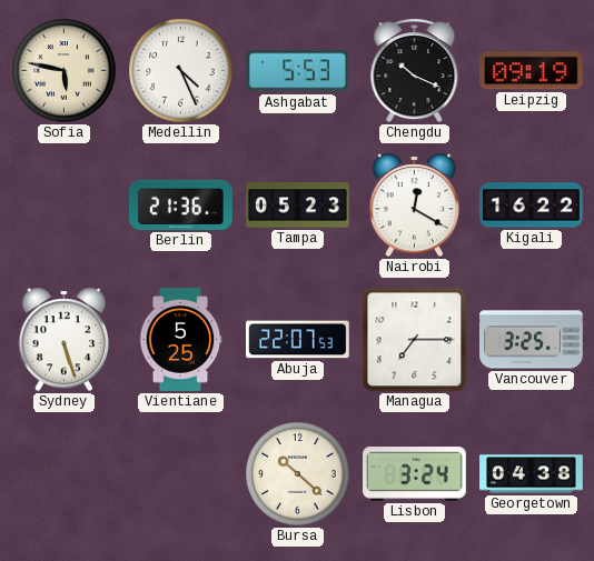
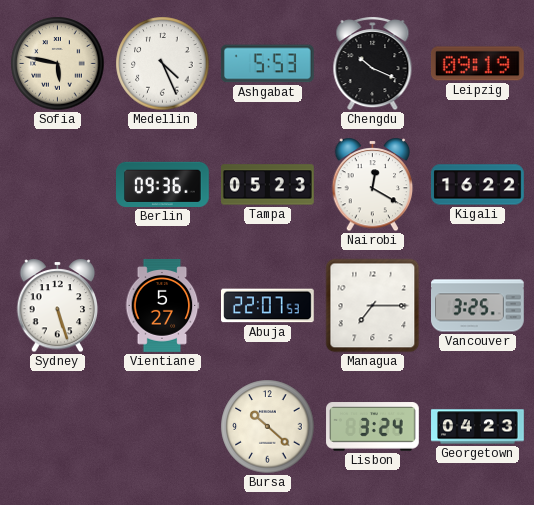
Berlin: 21:36 -> 09:36 (163, 184)
Vientiane: 5:25 -> 5:27 (162, 306)
Georgetown: 04:38 -> 04:23 (478, 427)
